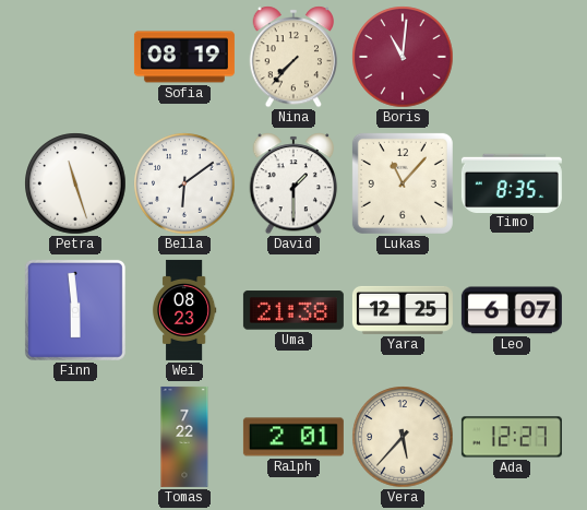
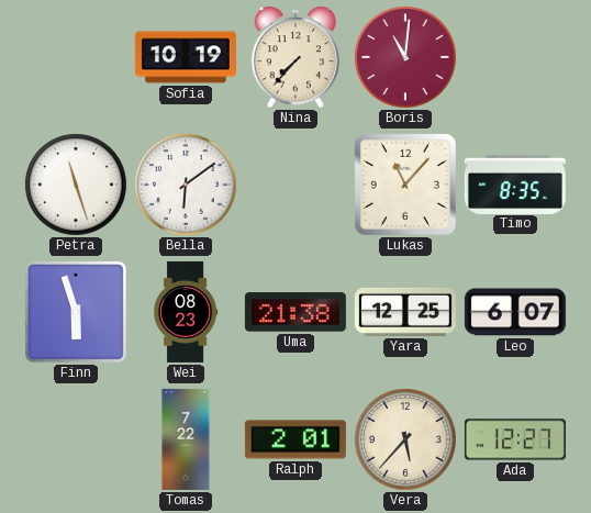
Sofia: 08:19 -> 10:19 (186, 57)
David: 1:30 -> none (293, 183)
Finn: 5:59 -> 5:57 (76, 312)
